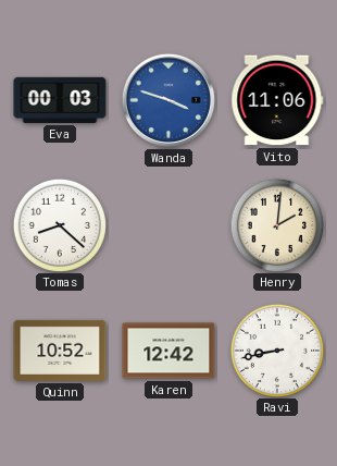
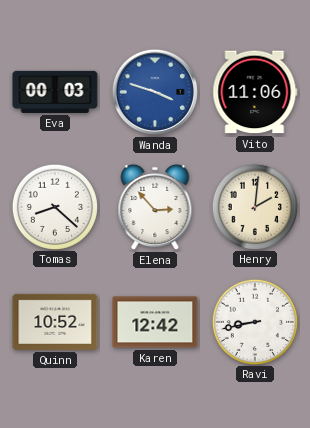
Elena: none -> 2:53 (155, 207)
